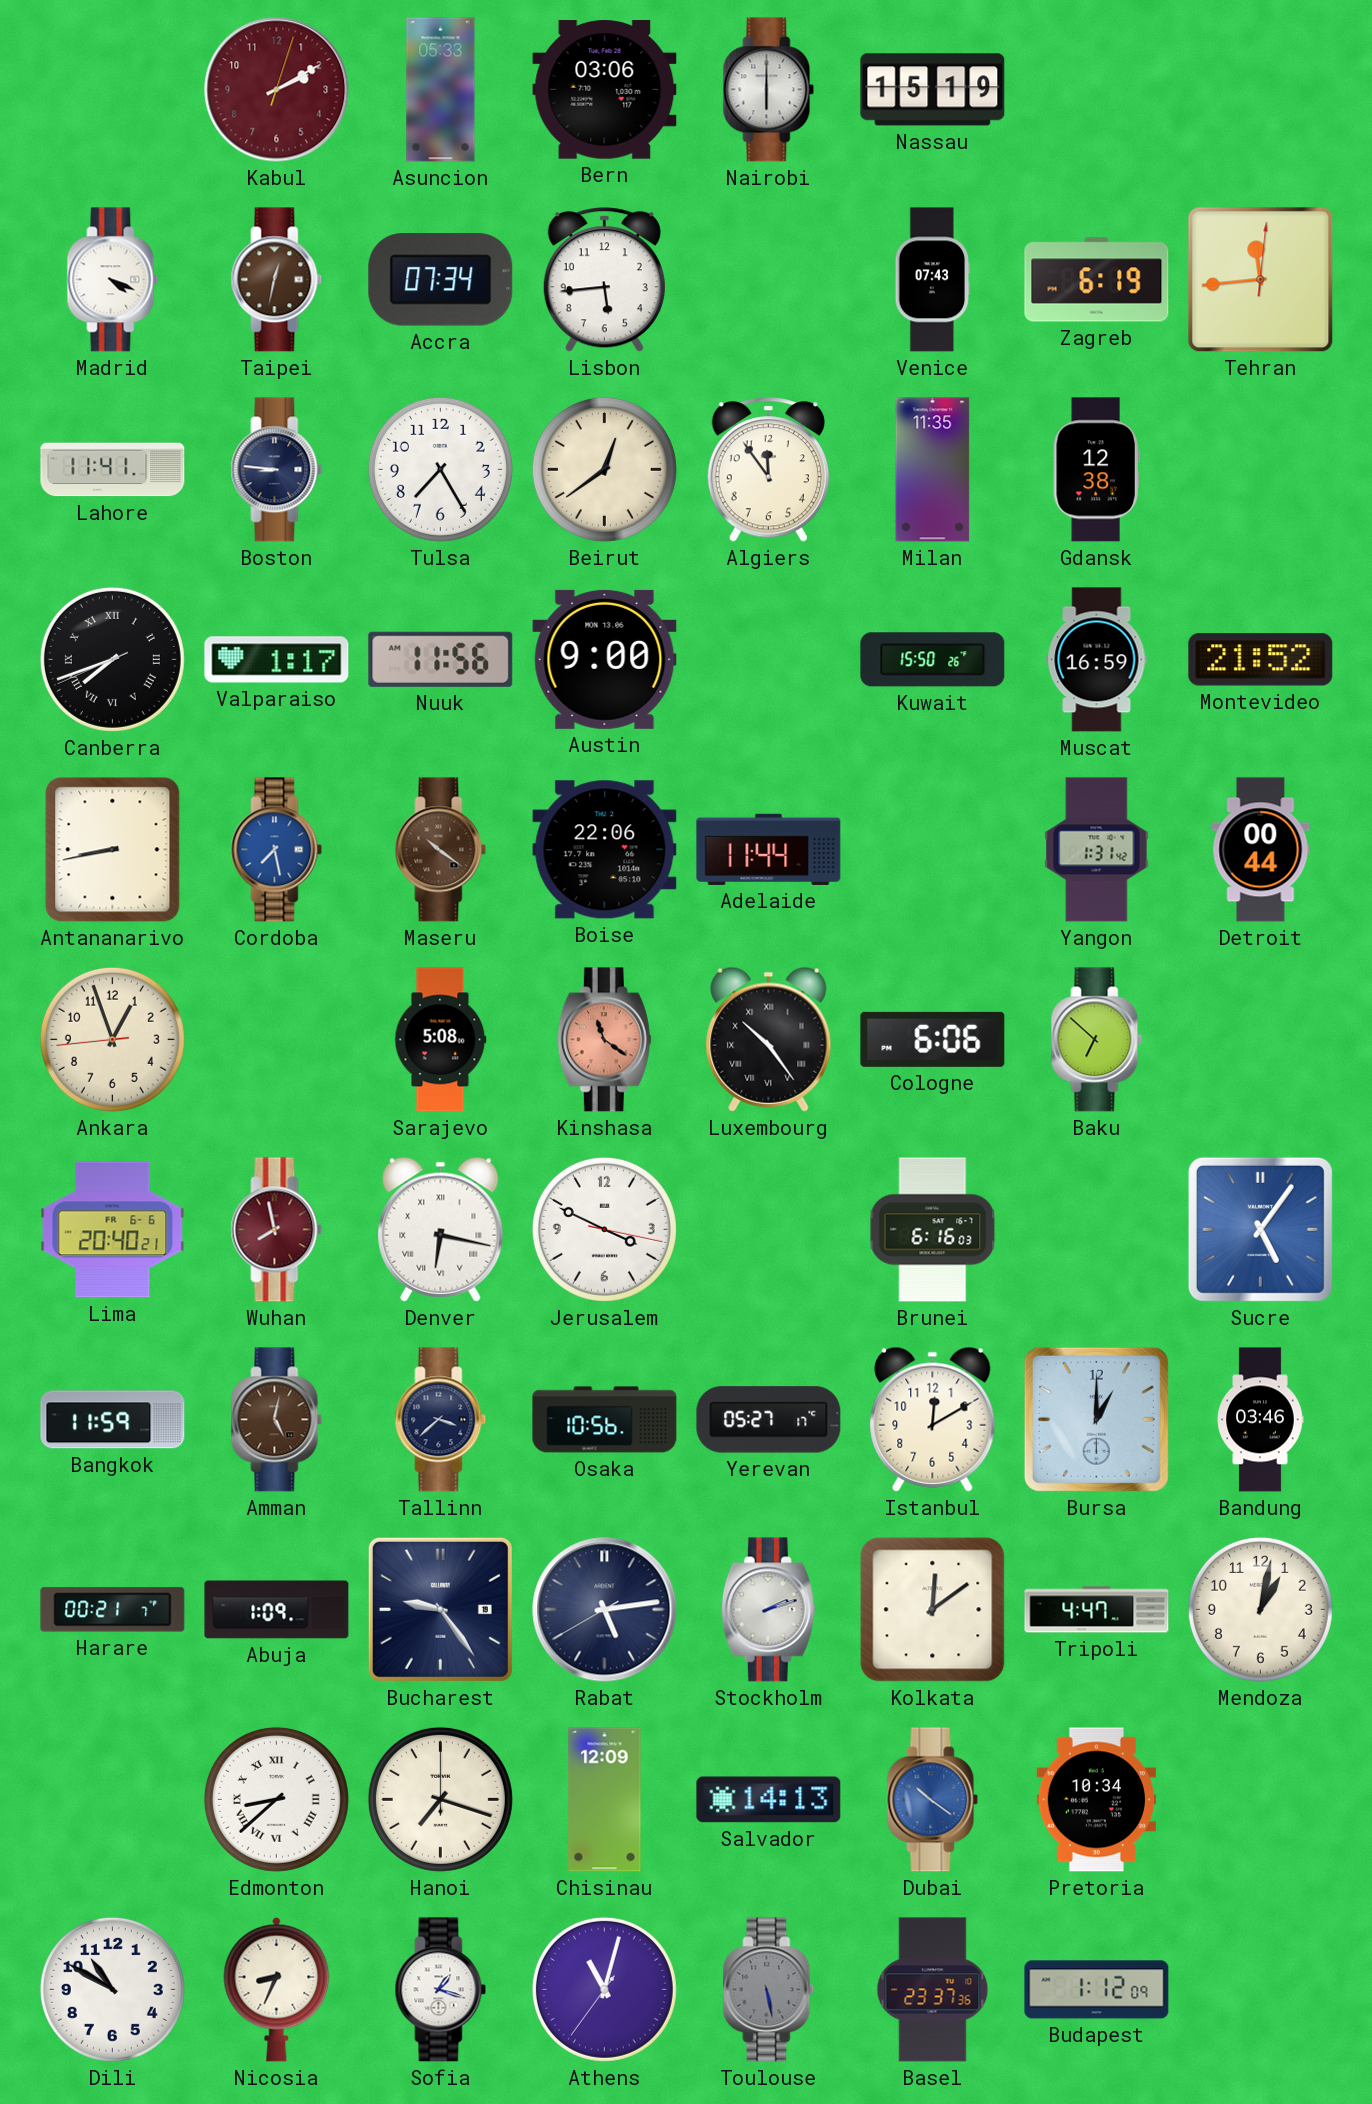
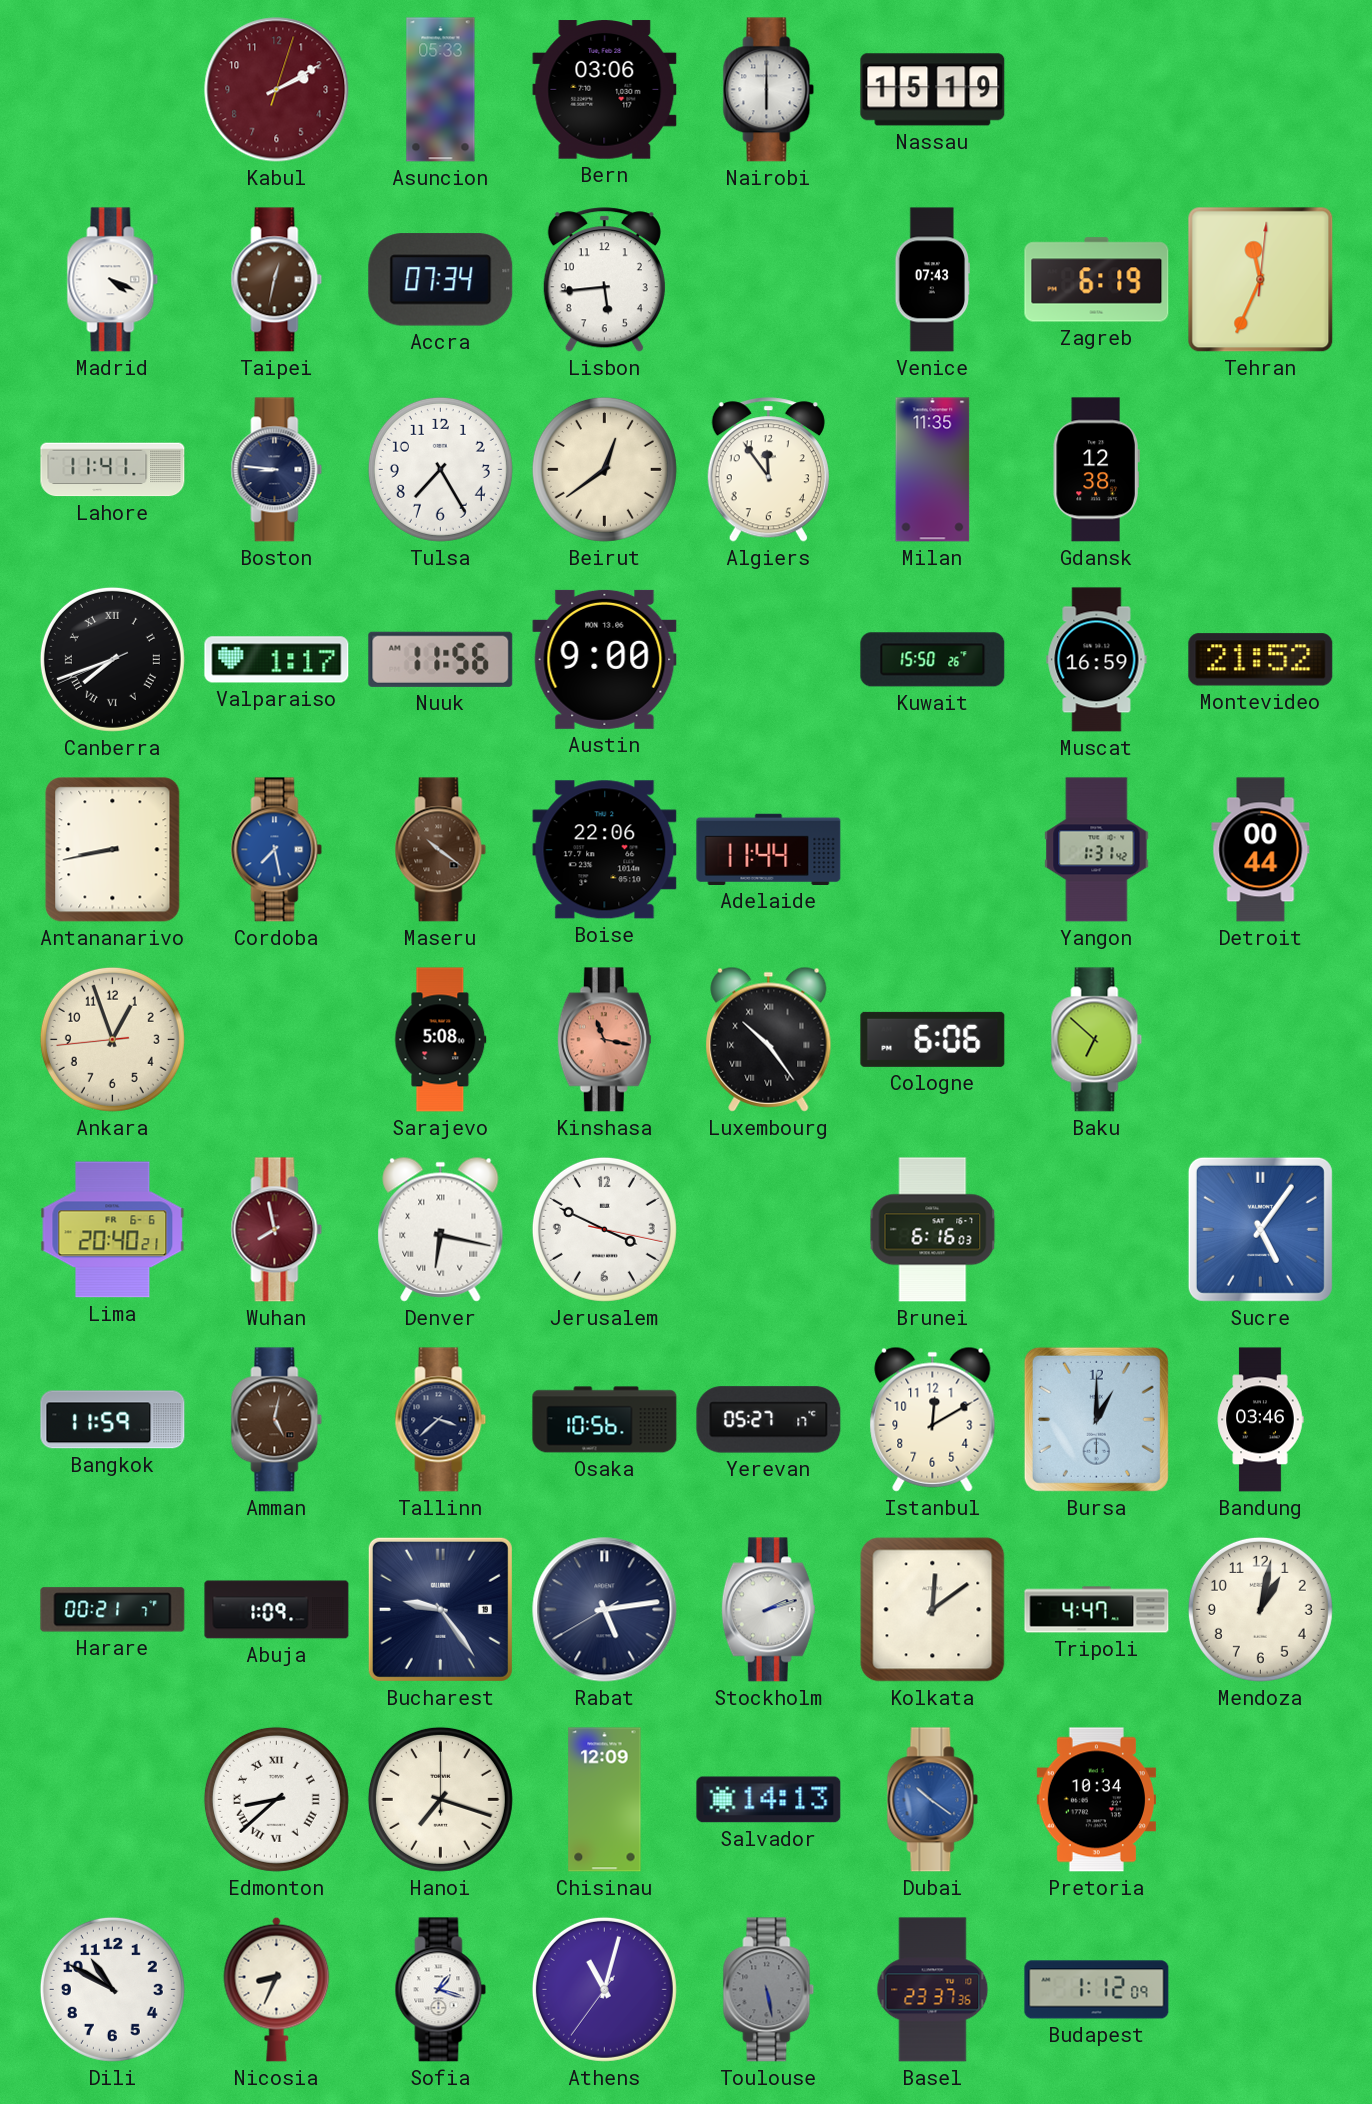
Tehran: 11:44 -> 11:34 (1261, 280)
Kinshasa: 11:21 -> 11:17 (604, 1040)
